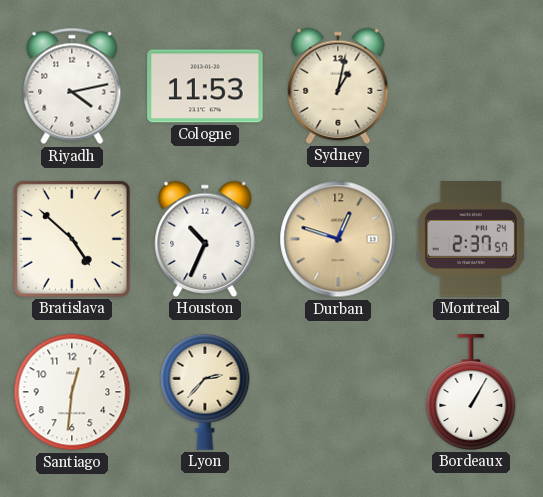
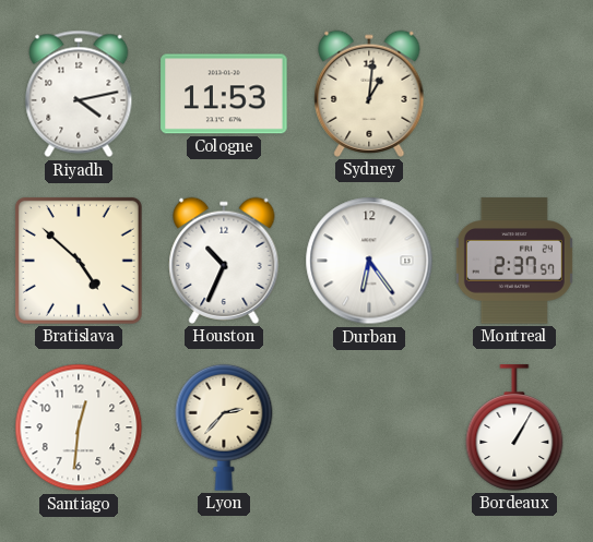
Sydney: 1:02 -> 1:01 (369, 94)
Durban: 12:48 -> 6:24 (369, 261)
Durban dial: champagne -> white (369, 261)
